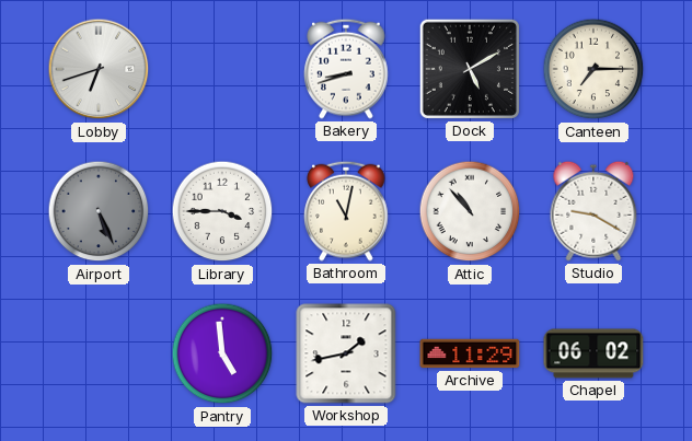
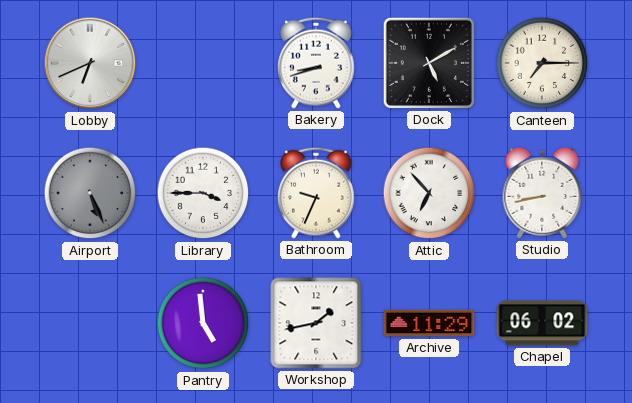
Lobby: 6:42 -> 6:41 (90, 63)
Bathroom: 11:02 -> 9:34 (316, 193)
Attic: 10:53 -> 6:53 (429, 193)
Studio: 9:20 -> 8:43 (542, 193)
